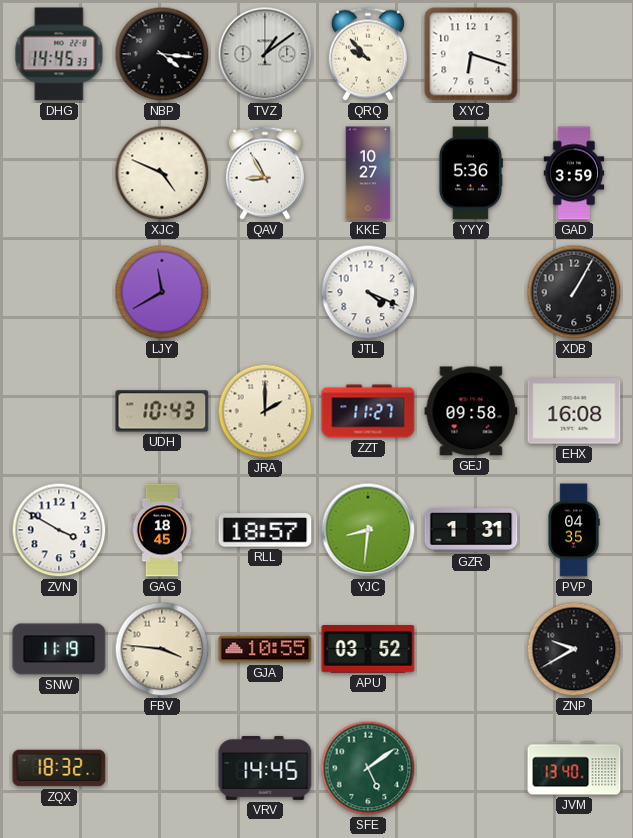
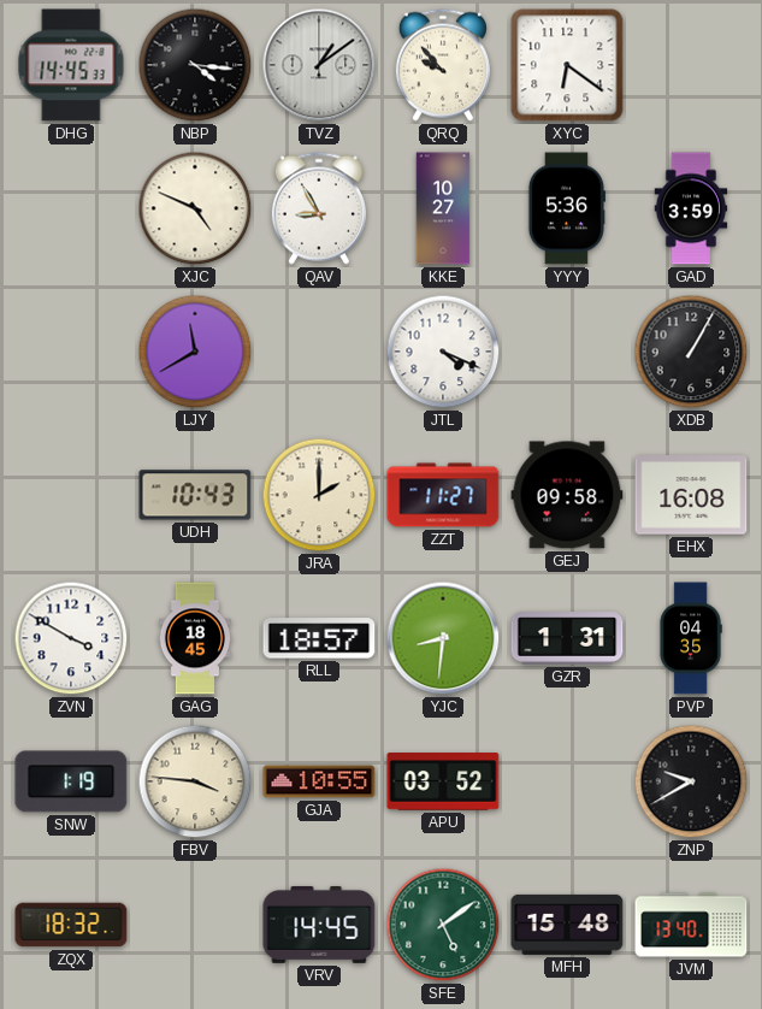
XYC: 6:18 -> 6:21 (567, 65)
SNW: 11:19 -> 1:19 (71, 781)
MFH: none -> 15:48 (567, 925)
